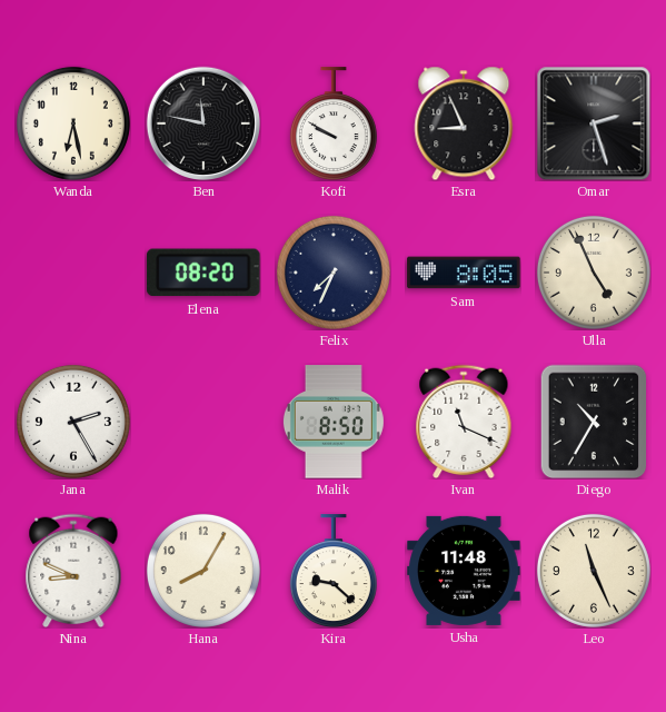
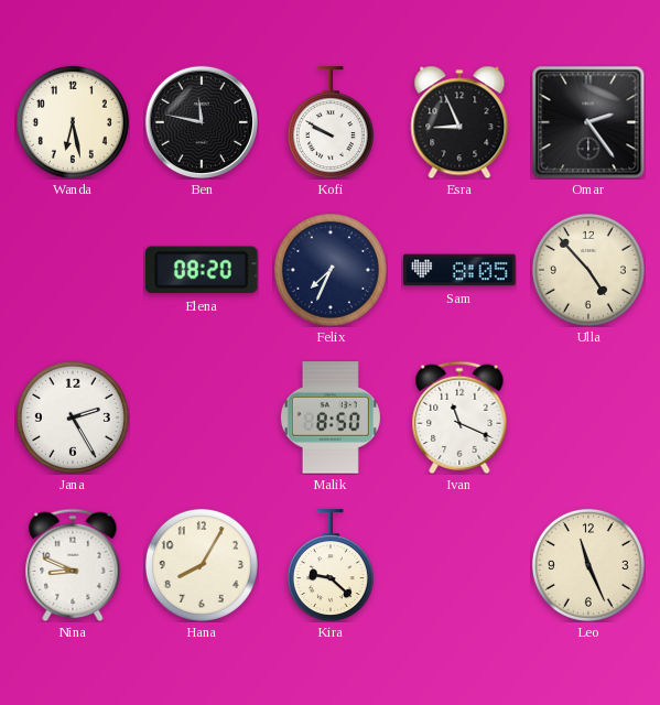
Omar: 2:27 -> 2:24 (588, 122)
Ulla: 4:56 -> 4:53 (588, 270)
Diego: 10:35 -> none (594, 422)
Usha: 11:48 -> none (464, 571)
